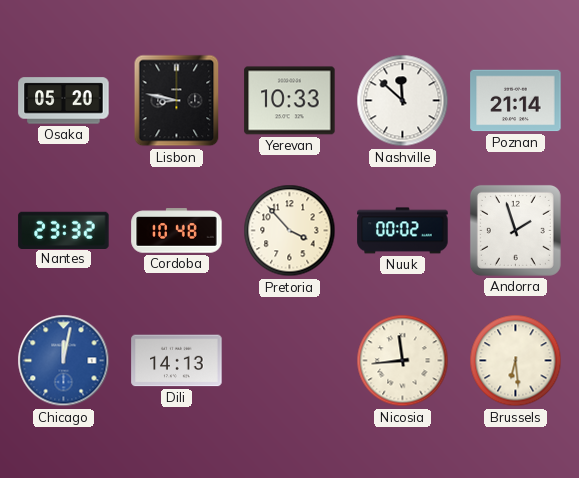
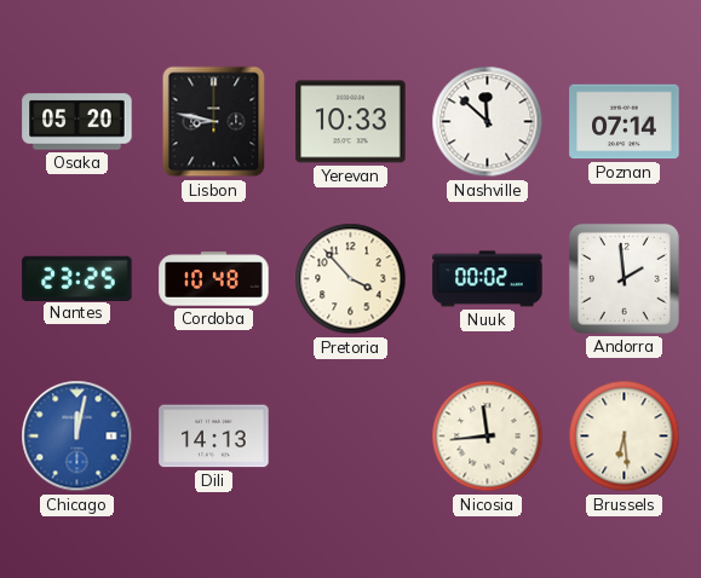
Poznan: 21:14 -> 07:14 (625, 122)
Nantes: 23:32 -> 23:25 (77, 278)
Andorra: 1:57 -> 1:59 (624, 278)
